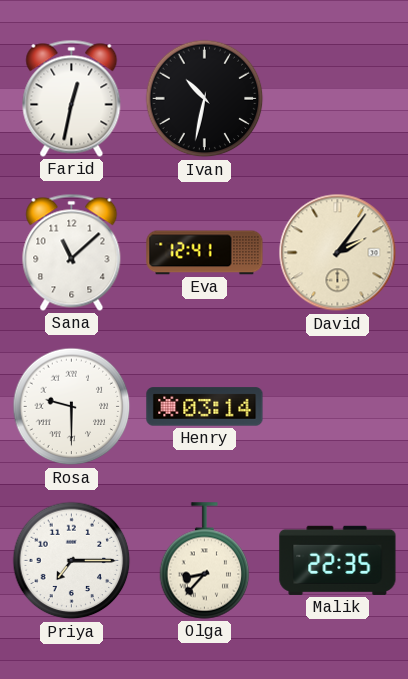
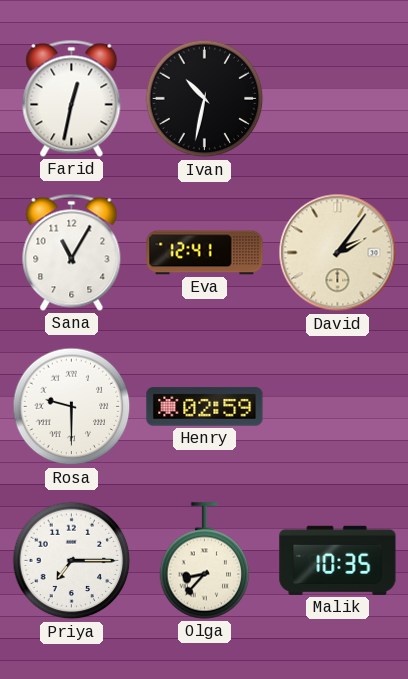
Sana: 11:08 -> 11:05 (72, 252)
Henry: 03:14 -> 02:59 (205, 407)
Malik: 22:35 -> 10:35 (338, 560)
